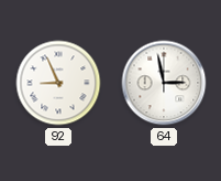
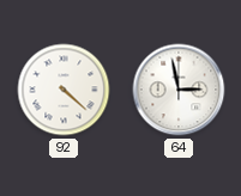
92: 8:56 -> 4:22 (64, 90)
